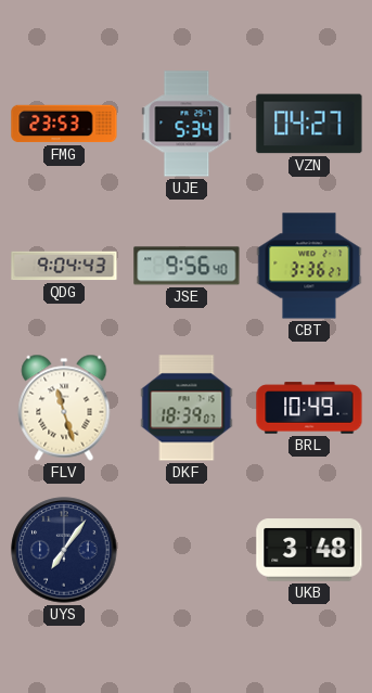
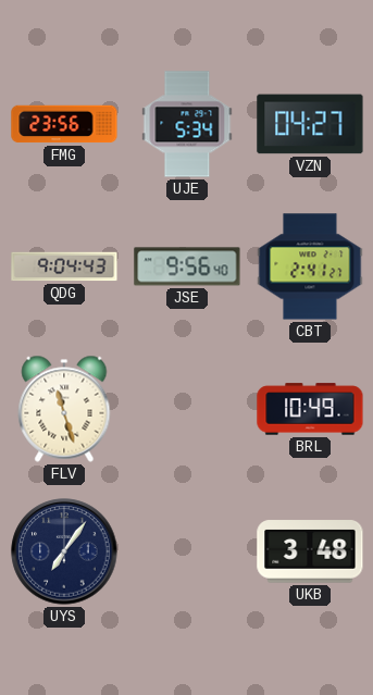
FMG: 23:53 -> 23:56 (64, 124)
CBT: 3:36 -> 2:41 (310, 266)
DKF: 18:39 -> none (187, 408)
